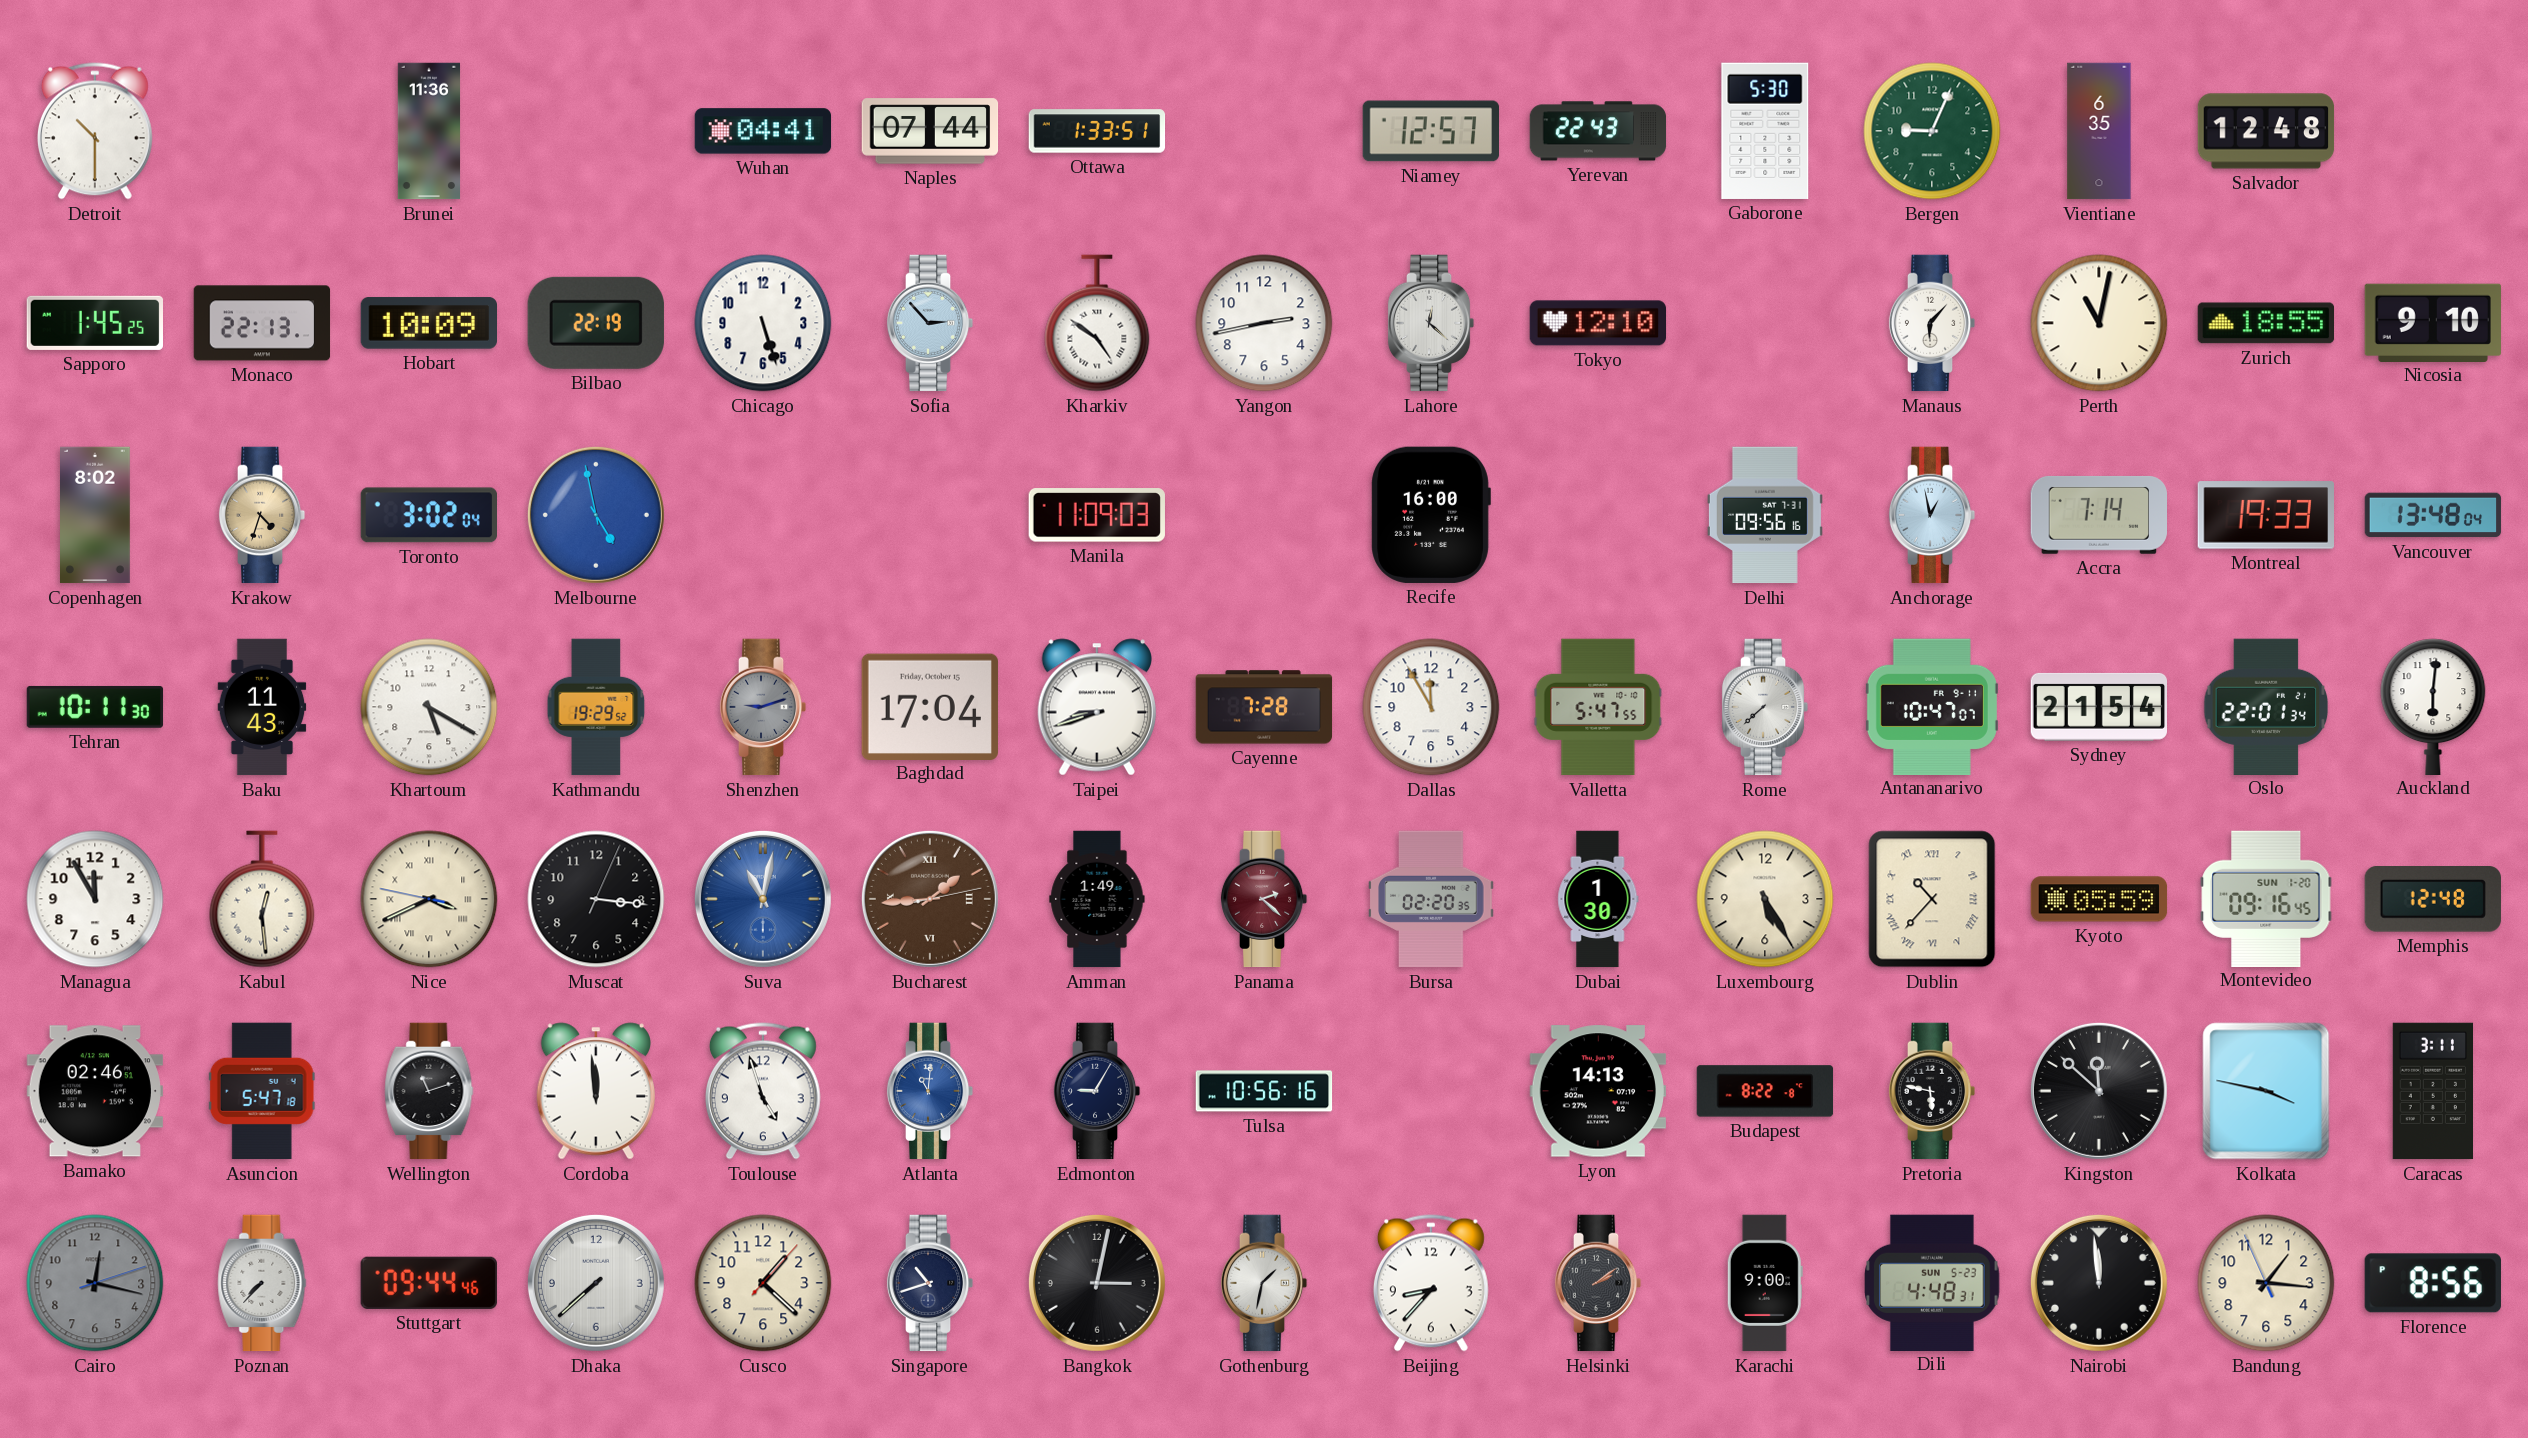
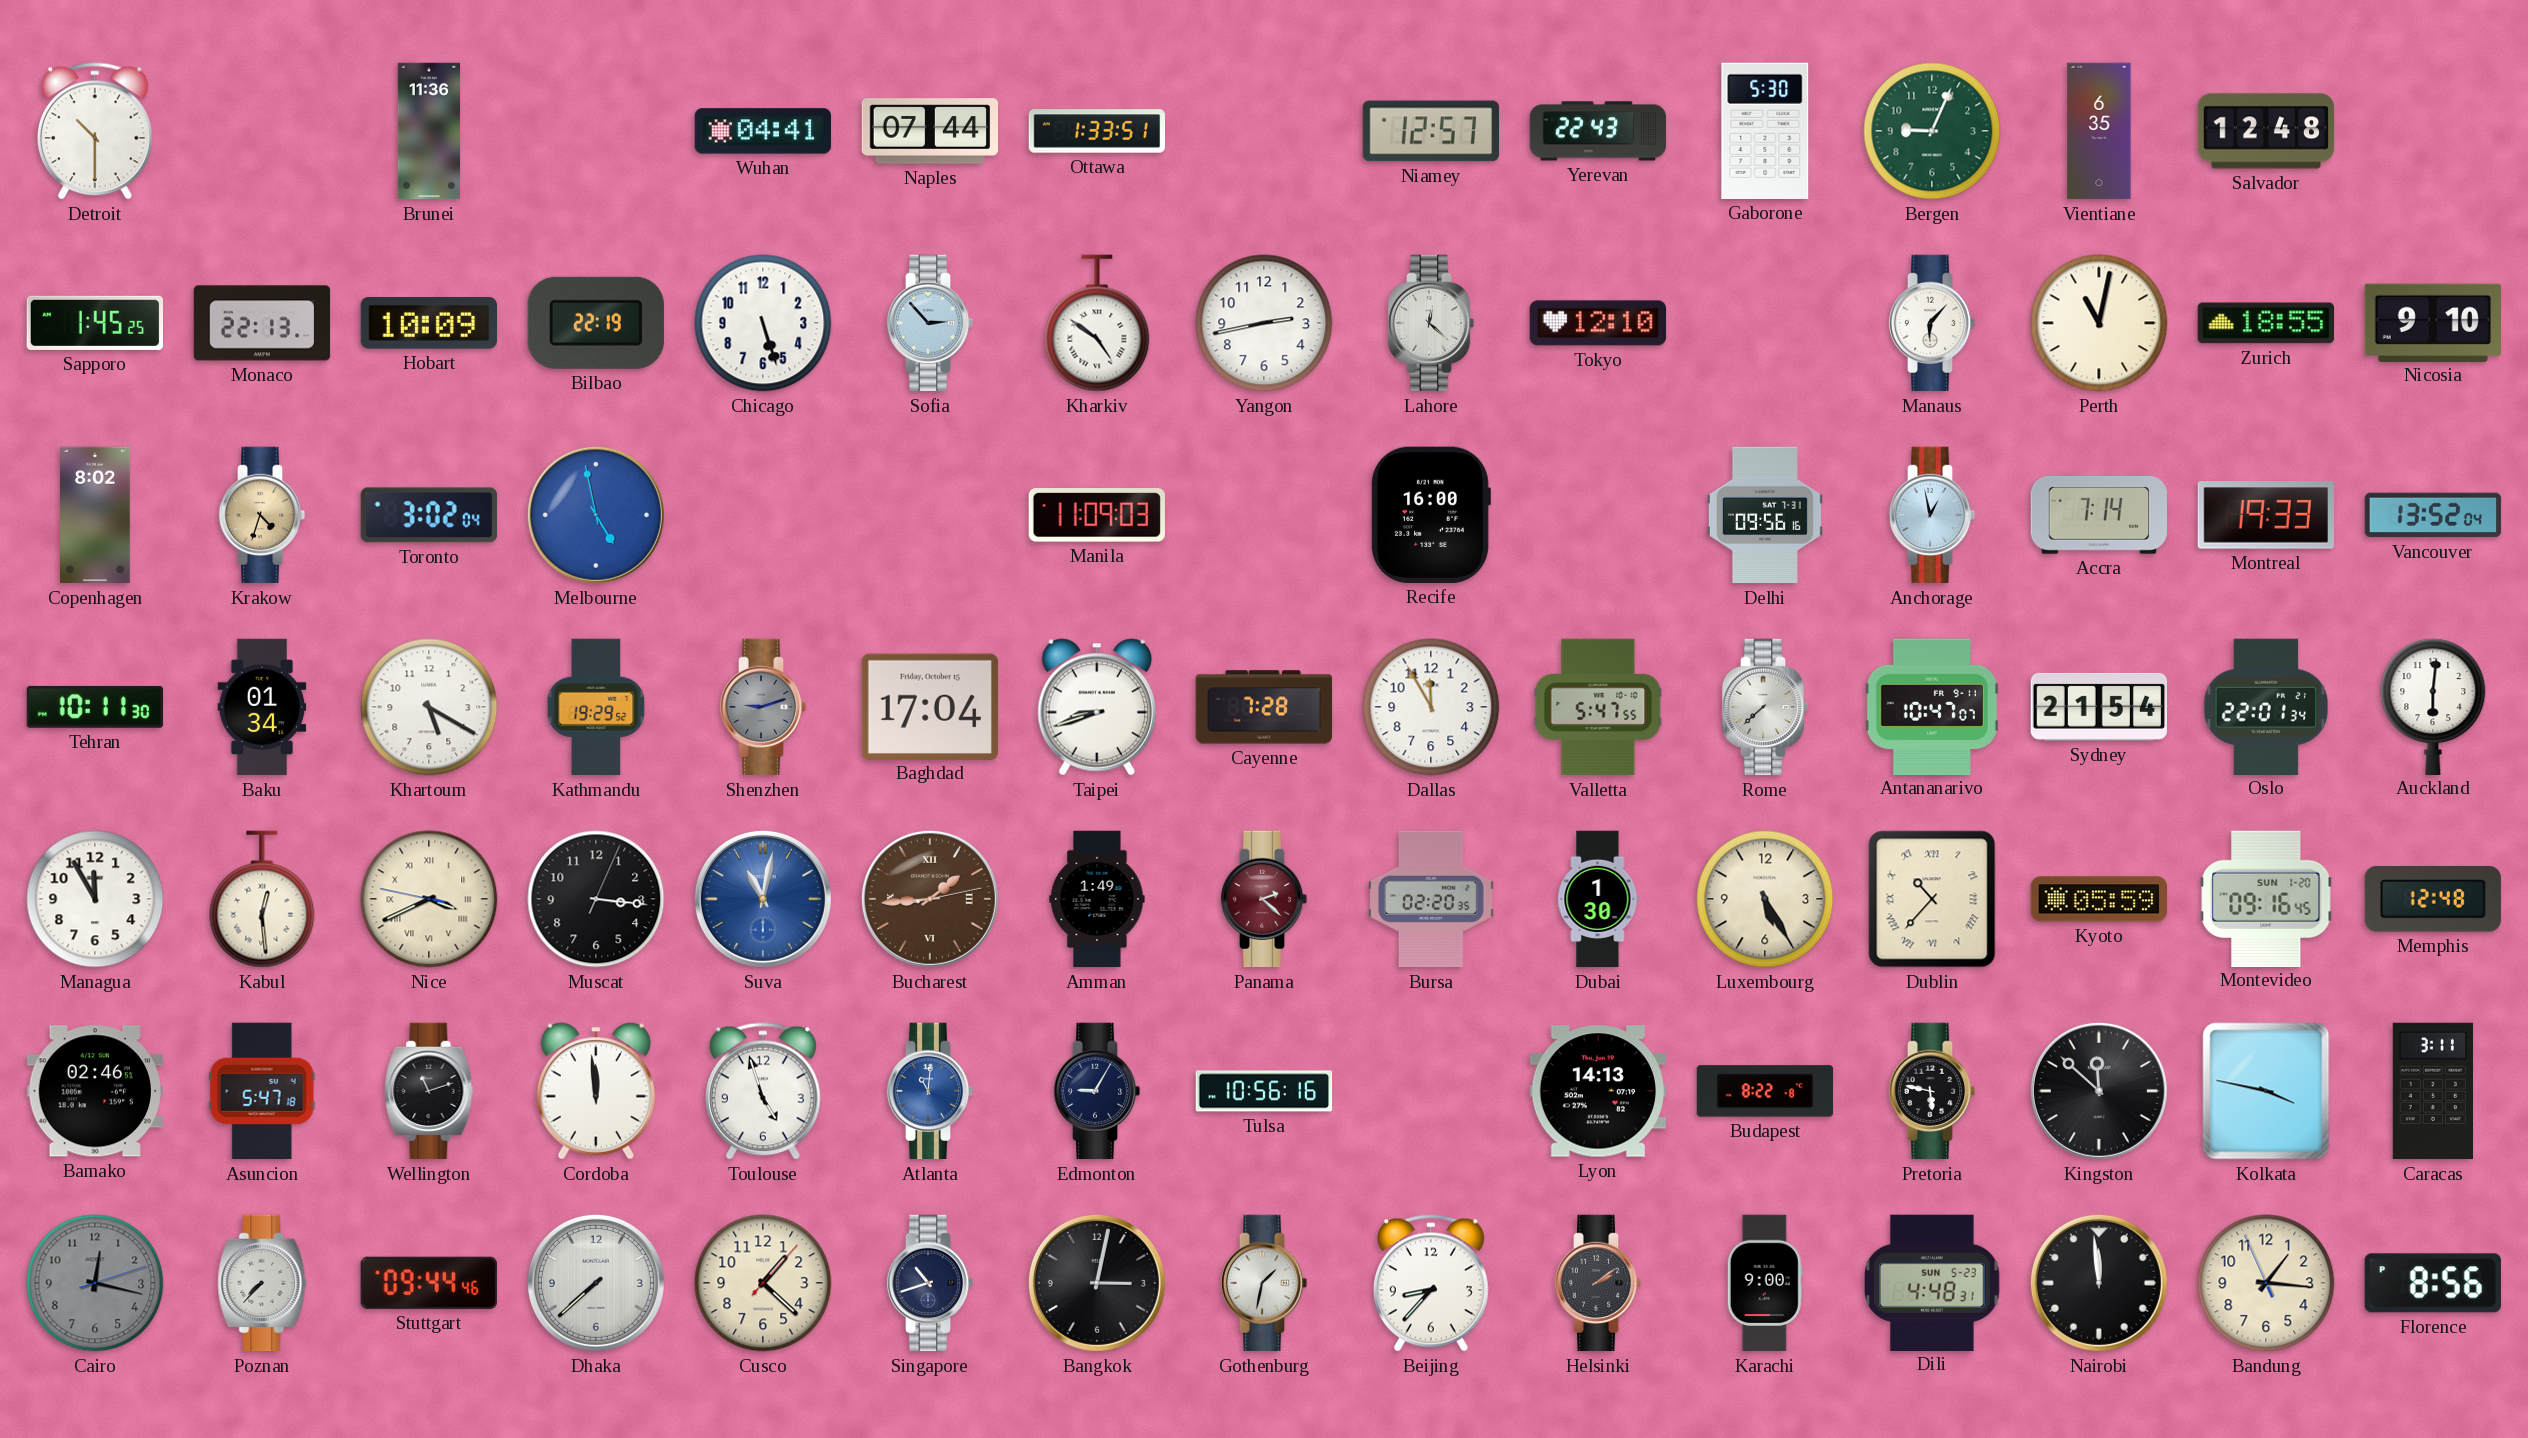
Vancouver: 13:48 -> 13:52 (2433, 515)
Baku: 11:43 -> 01:34 (262, 707)
